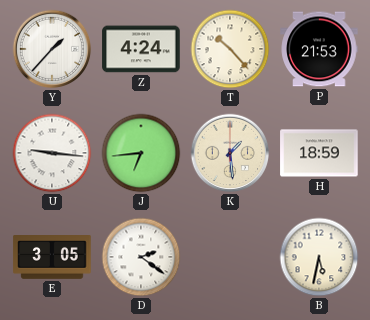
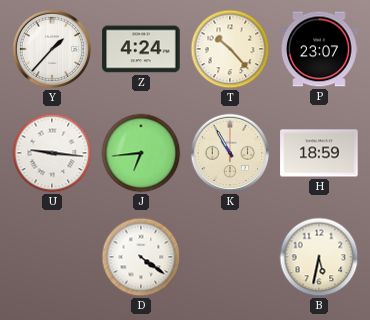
P: 21:53 -> 23:07 (319, 49)
K: 1:29 -> 10:55 (230, 153)
E: 3:05 -> none (52, 257)
D: 2:21 -> 4:21 (141, 257)
